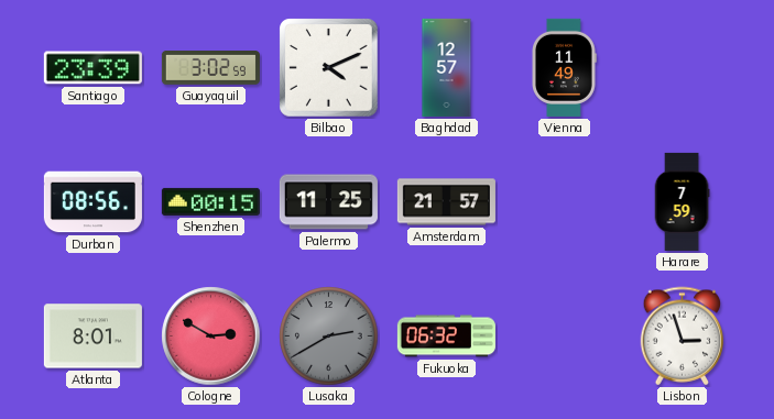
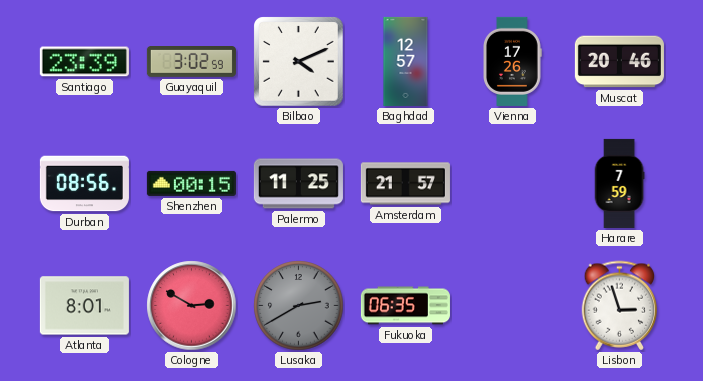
Vienna: 11:49 -> 17:26 (513, 61)
Muscat: none -> 20:46 (619, 62)
Fukuoka: 06:32 -> 06:35 (405, 306)
